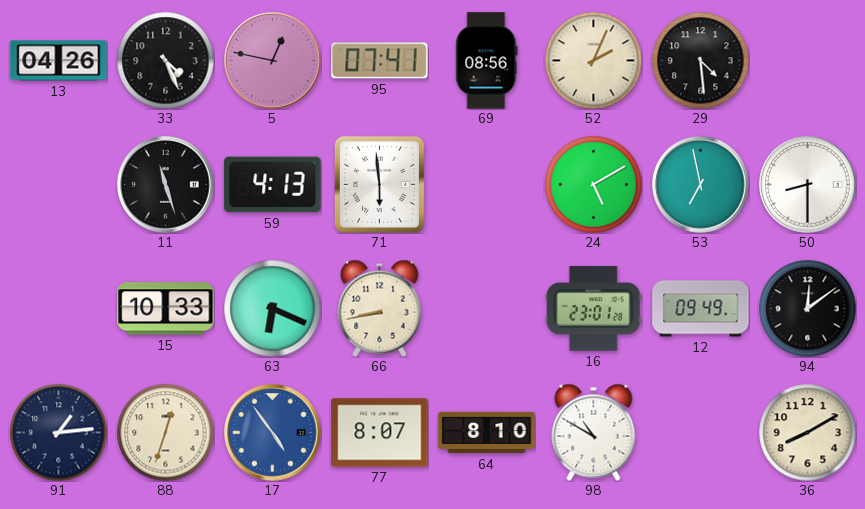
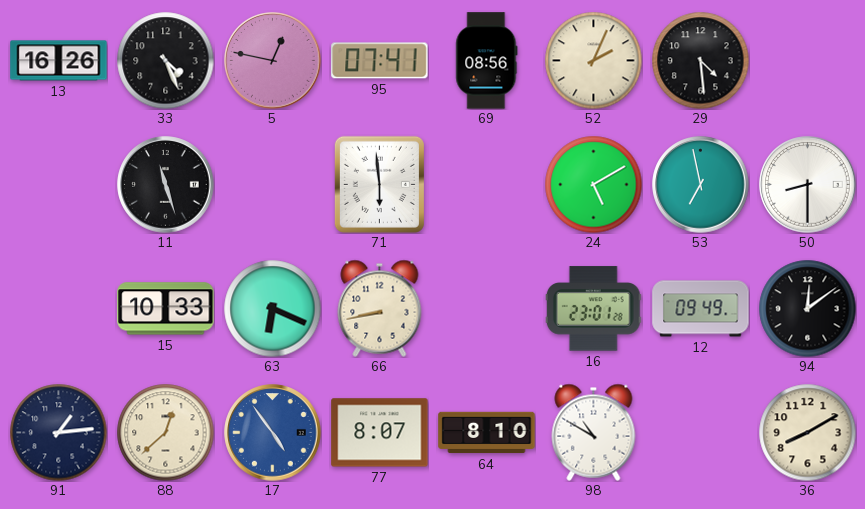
13: 04:26 -> 16:26 (59, 61)
59: 4:13 -> none (273, 185)
88: 12:33 -> 12:38 (165, 432)
